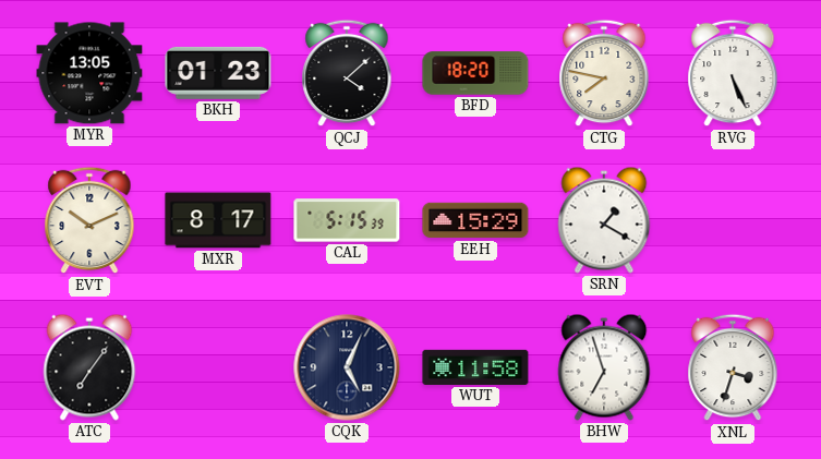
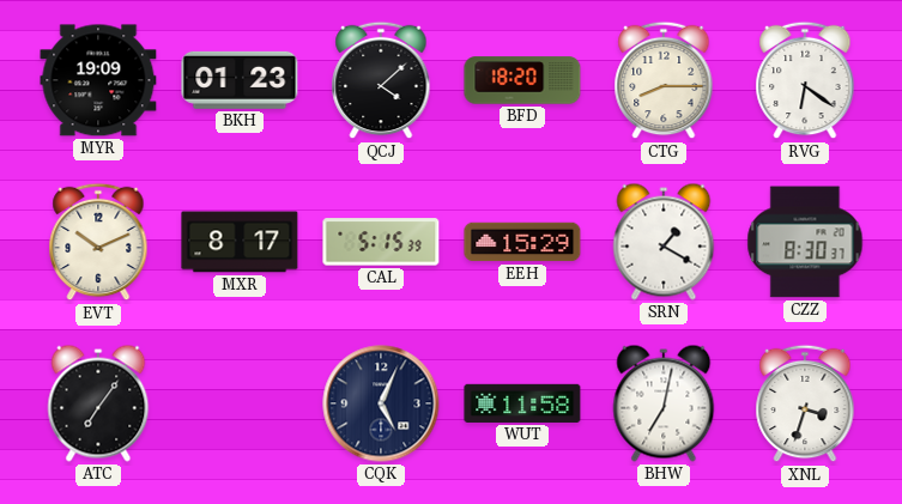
MYR: 13:05 -> 19:09 (98, 80)
CTG: 7:47 -> 8:15 (664, 80)
RVG: 5:26 -> 6:21 (805, 80)
CZZ: none -> 8:30 (805, 242)
BHW: 6:57 -> 7:02 (664, 403)
